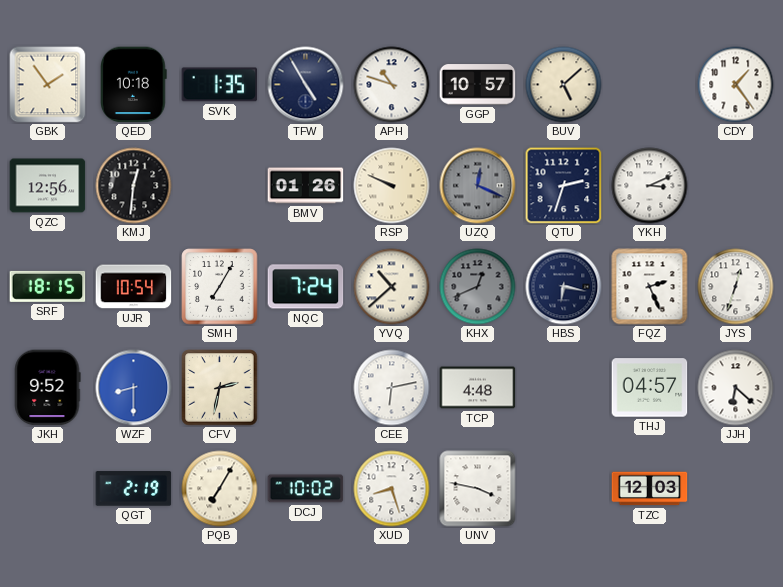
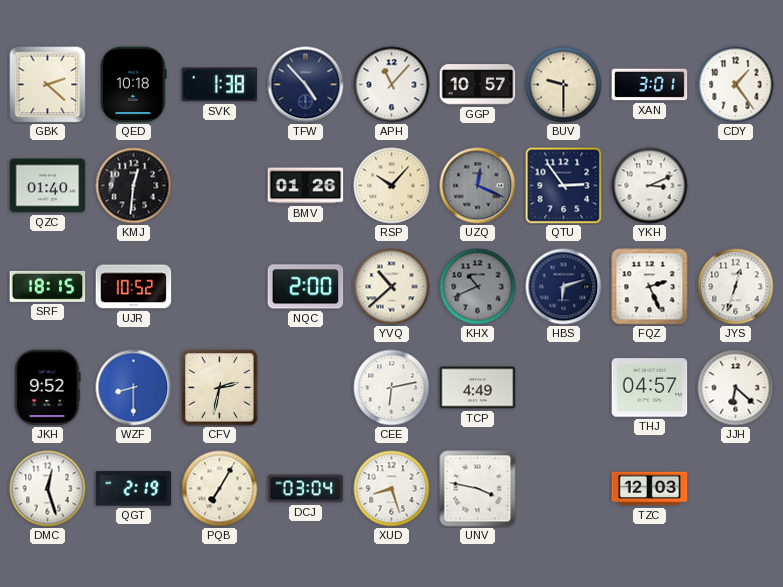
GBK: 1:54 -> 2:22 (48, 85)
SVK: 1:35 -> 1:38 (220, 85)
TFW: 4:55 -> 4:53 (306, 85)
APH: 10:48 -> 11:07 (392, 85)
BUV: 5:08 -> 9:30 (564, 85)
XAN: none -> 3:01 (650, 85)
QZC: 12:56 -> 01:40 (48, 186)
RSP: 9:49 -> 10:07 (392, 186)
QTU: 2:33 -> 2:54 (564, 186)
UJR: 10:54 -> 10:52 (134, 287)
SMH: 7:05 -> none (220, 287)
NQC: 7:24 -> 2:00 (306, 287)
KHX: 12:41 -> 10:41 (478, 287)
HBS: 6:17 -> 6:12 (564, 287)
TCP: 4:48 -> 4:49 (478, 388)
DMC: none -> 12:27 (48, 489)
DCJ: 10:02 -> 03:04 (306, 489)
